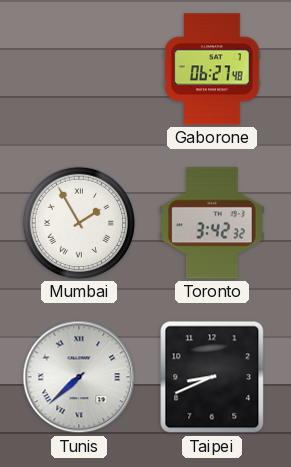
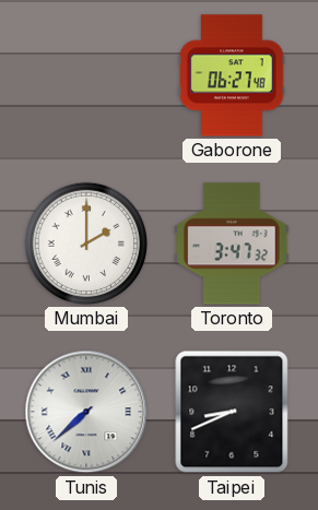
Mumbai: 1:55 -> 2:00 (86, 244)
Toronto: 3:42 -> 3:47 (232, 244)
